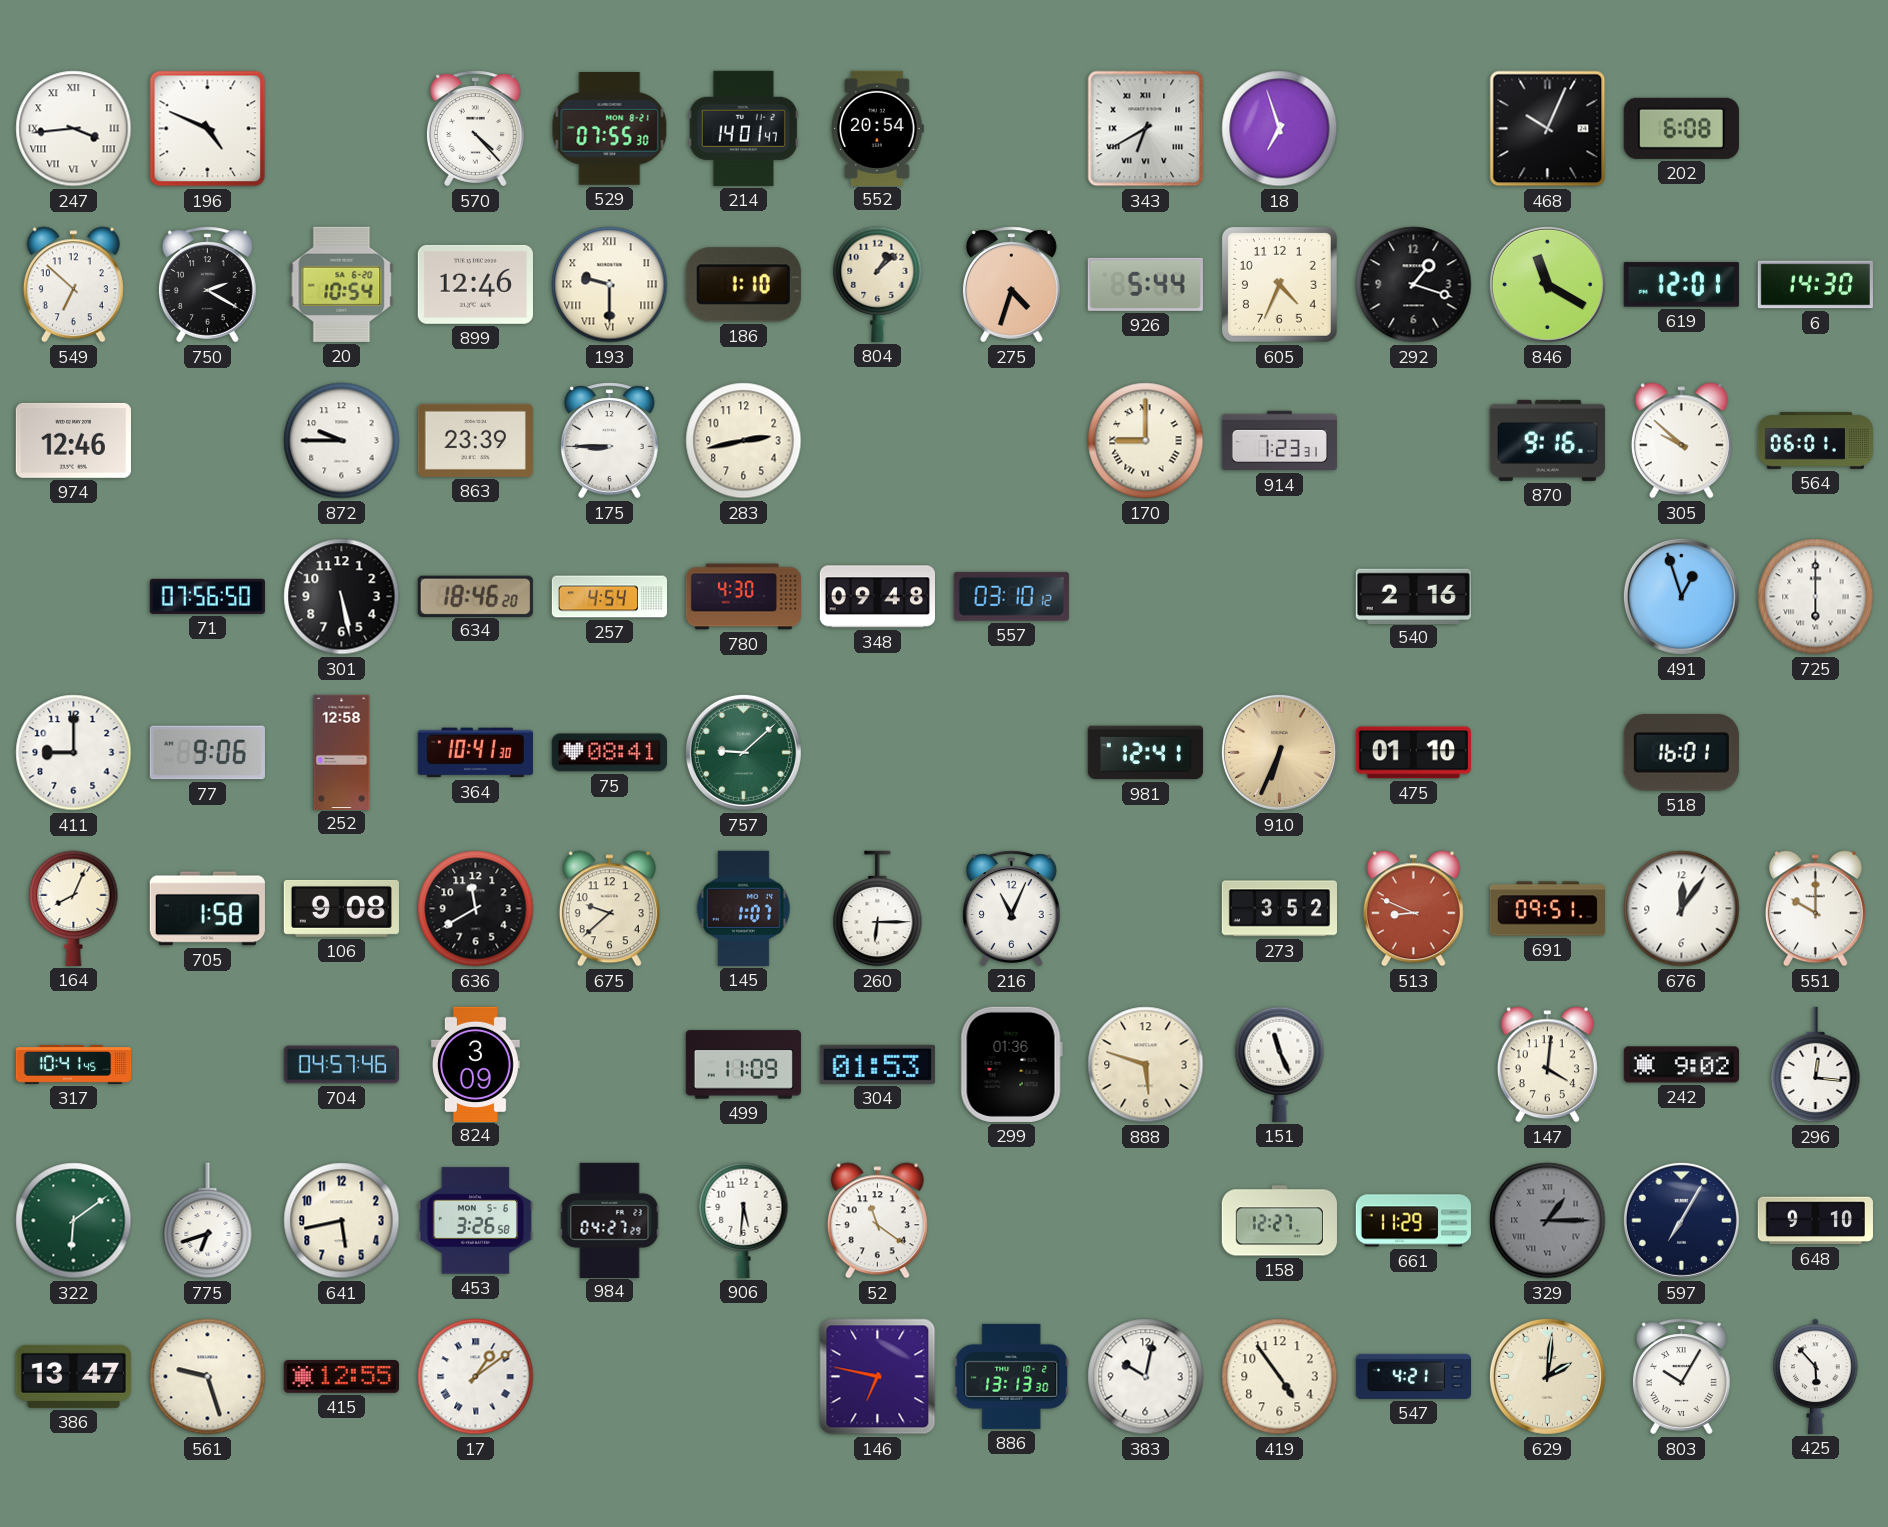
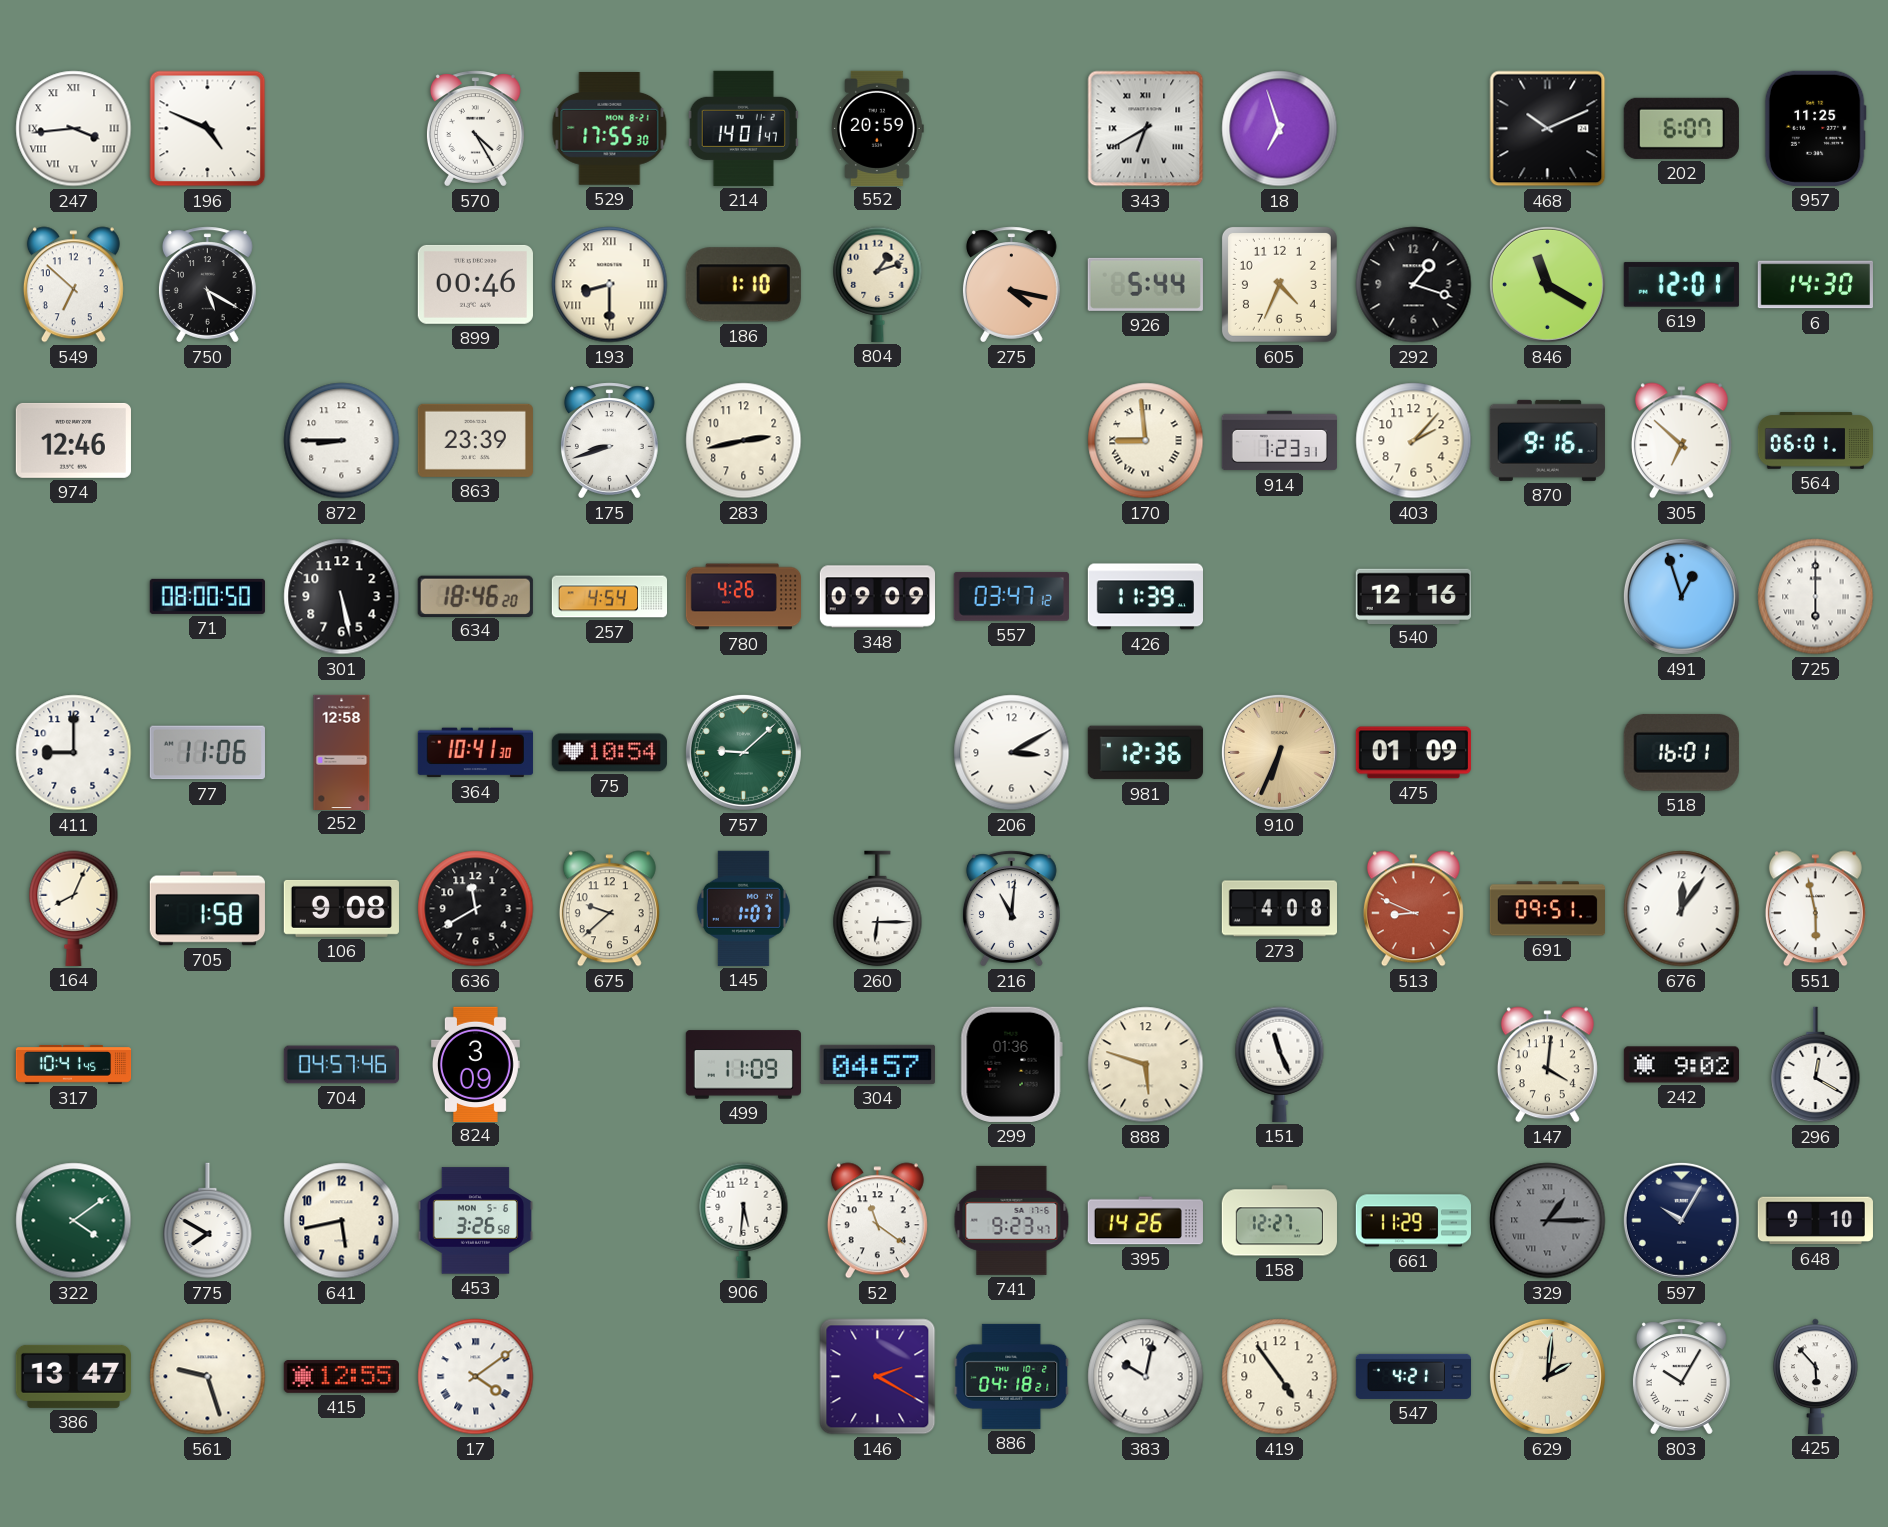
570: 4:23 -> 4:25 (475, 129)
529: 07:55 -> 17:55 (610, 129)
552: 20:54 -> 20:59 (878, 128)
468: 10:04 -> 10:11 (1548, 129)
202: 6:08 -> 6:07 (1681, 128)
957: none -> 11:25 (1815, 128)
750: 2:20 -> 5:20 (207, 285)
20: 10:54 -> none (342, 284)
899: 12:46 -> 00:46 (475, 284)
193: 9:30 -> 8:30 (610, 285)
804: 1:08 -> 1:12 (878, 284)
275: 4:33 -> 4:17 (1011, 285)
872: 9:45 -> 8:45 (342, 441)
175: 8:45 -> 8:42 (609, 441)
170: 9:00 -> 8:59 (1146, 441)
403: none -> 2:07 (1414, 441)
305: 9:52 -> 6:52 (1681, 441)
71: 07:56 -> 08:00 (207, 596)
780: 4:30 -> 4:26 (743, 597)
348: 09:48 -> 09:09 (877, 597)
557: 03:10 -> 03:47 (1011, 596)
426: none -> 11:39 (1145, 597)
540: 2:16 -> 12:16 (1413, 596)
77: 9:06 -> 11:06 (207, 753)
75: 08:41 -> 10:54 (609, 753)
206: none -> 3:10 (1012, 753)
981: 12:41 -> 12:36 (1145, 753)
475: 01:10 -> 01:09 (1413, 753)
216: 11:04 -> 11:01 (1011, 909)
273: 3:52 -> 4:08 (1279, 909)
551: 10:00 -> 5:58 (1815, 909)
304: 01:53 -> 04:57 (877, 1064)
296: 12:16 -> 12:20 (1816, 1065)
322: 6:09 -> 4:09 (74, 1221)
775: 6:42 -> 7:50 (208, 1221)
984: 04:27 -> none (610, 1220)
741: none -> 9:23 (1012, 1220)
395: none -> 14:26 (1145, 1221)
597: 7:05 -> 10:05 (1681, 1220)
17: 1:09 -> 4:09 (476, 1377)
146: 6:47 -> 2:20 (878, 1377)
886: 13:13 -> 04:18 (1012, 1376)
